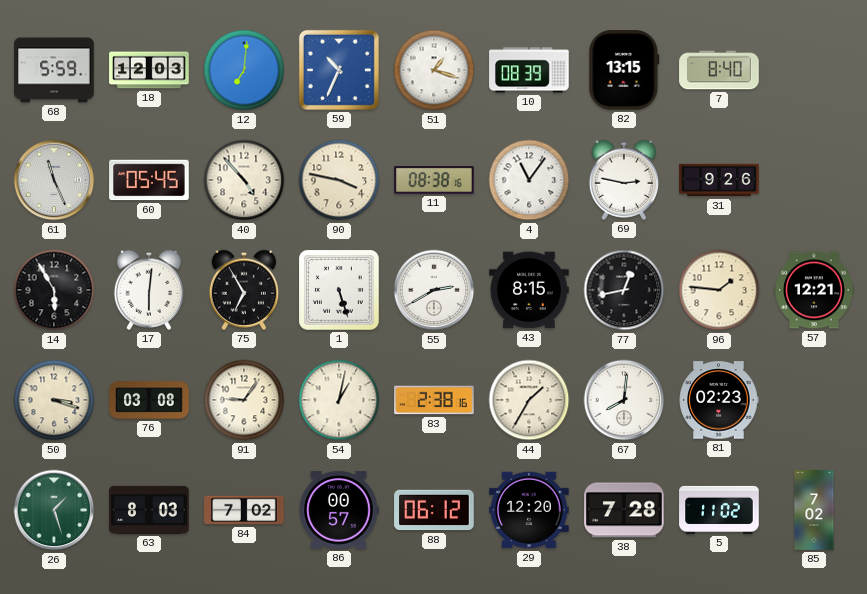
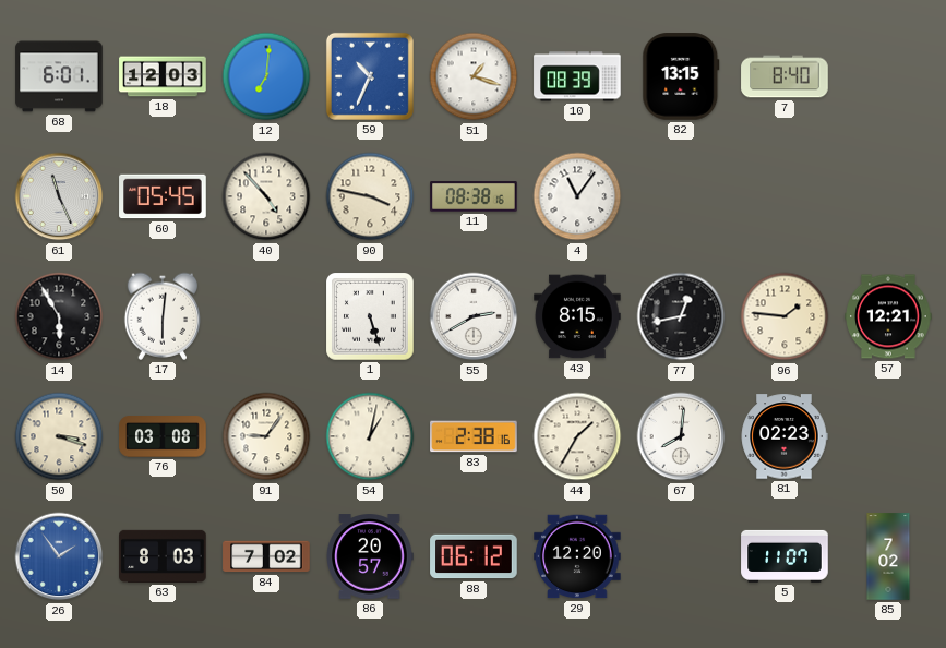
68: 5:59 -> 6:01 (59, 76)
69: 2:47 -> none (624, 180)
31: 9:26 -> none (719, 180)
75: 6:55 -> none (244, 290)
26: 1:27 -> 1:54 (59, 556)
26 dial: green -> blue (59, 556)
86: 00:57 -> 20:57 (370, 556)
38: 7:28 -> none (624, 510)
5: 11:02 -> 11:07 (785, 556)
